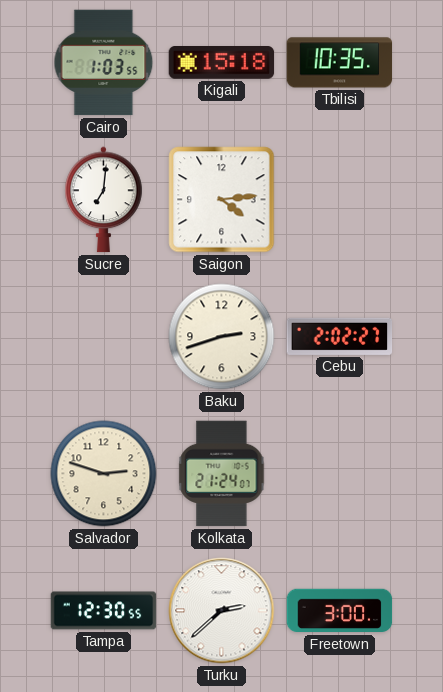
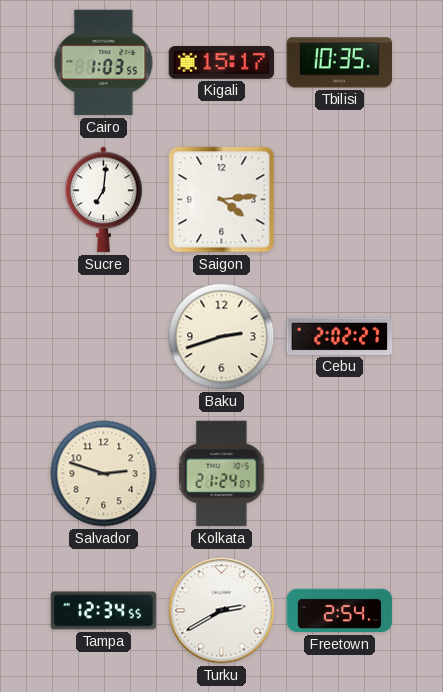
Kigali: 15:18 -> 15:17 (222, 63)
Tampa: 12:30 -> 12:34 (104, 611)
Turku: 2:38 -> 2:40 (222, 611)
Freetown: 3:00 -> 2:54 (340, 611)
